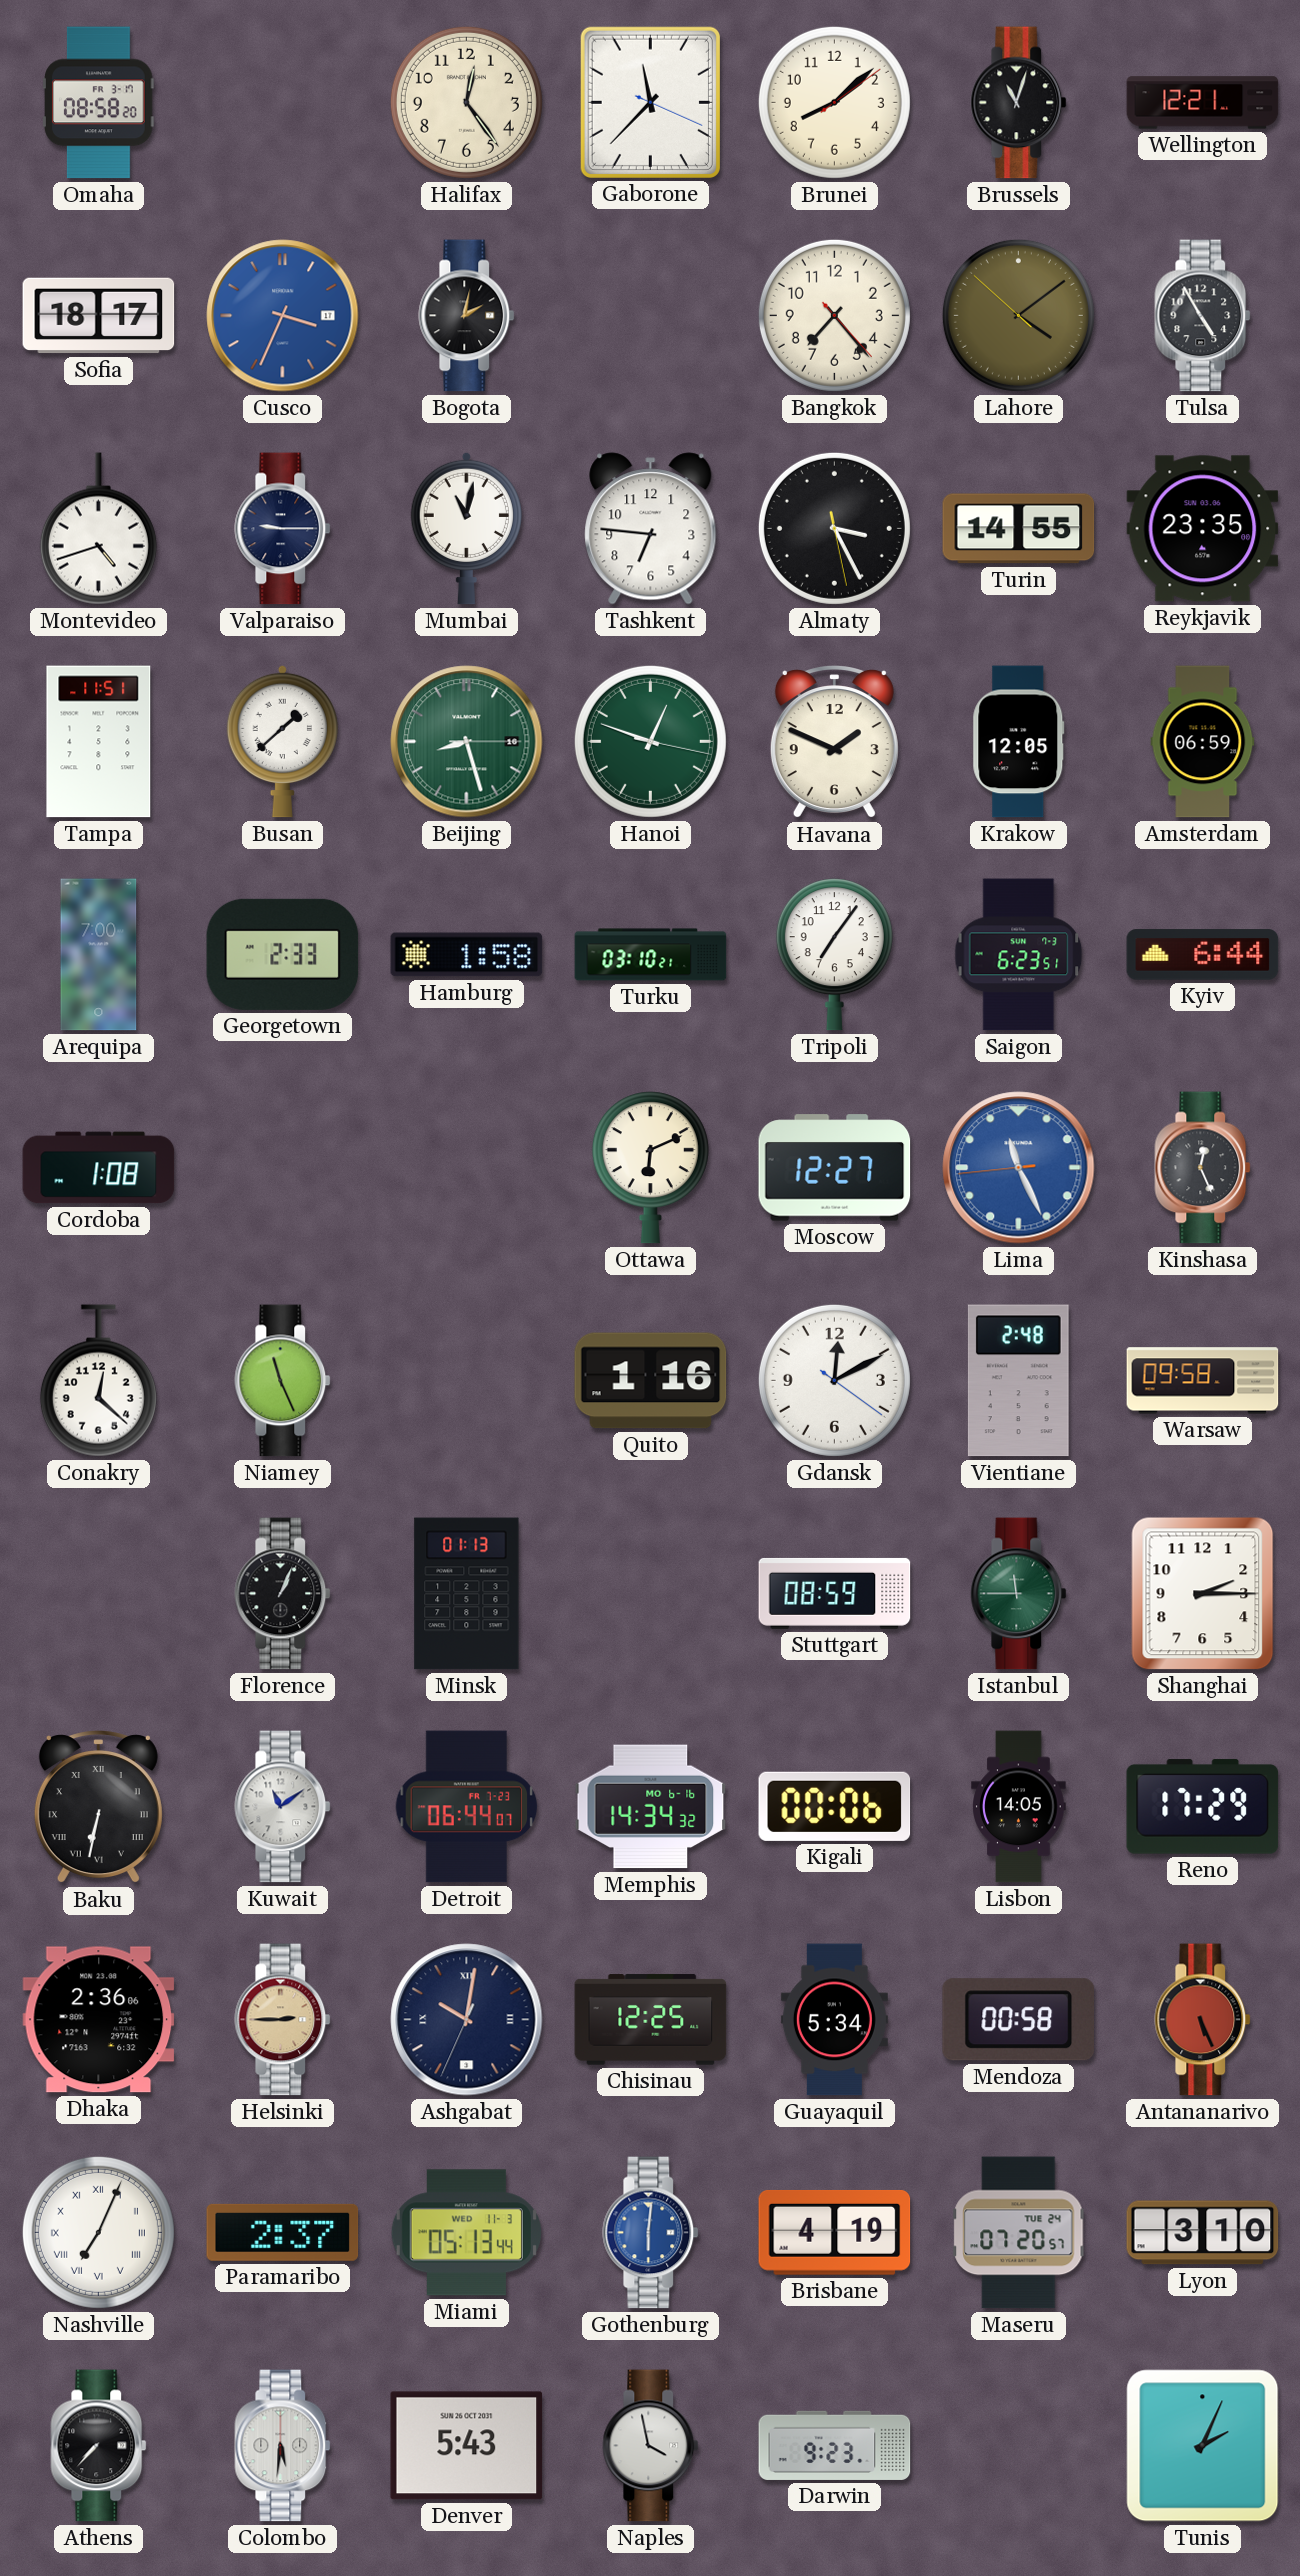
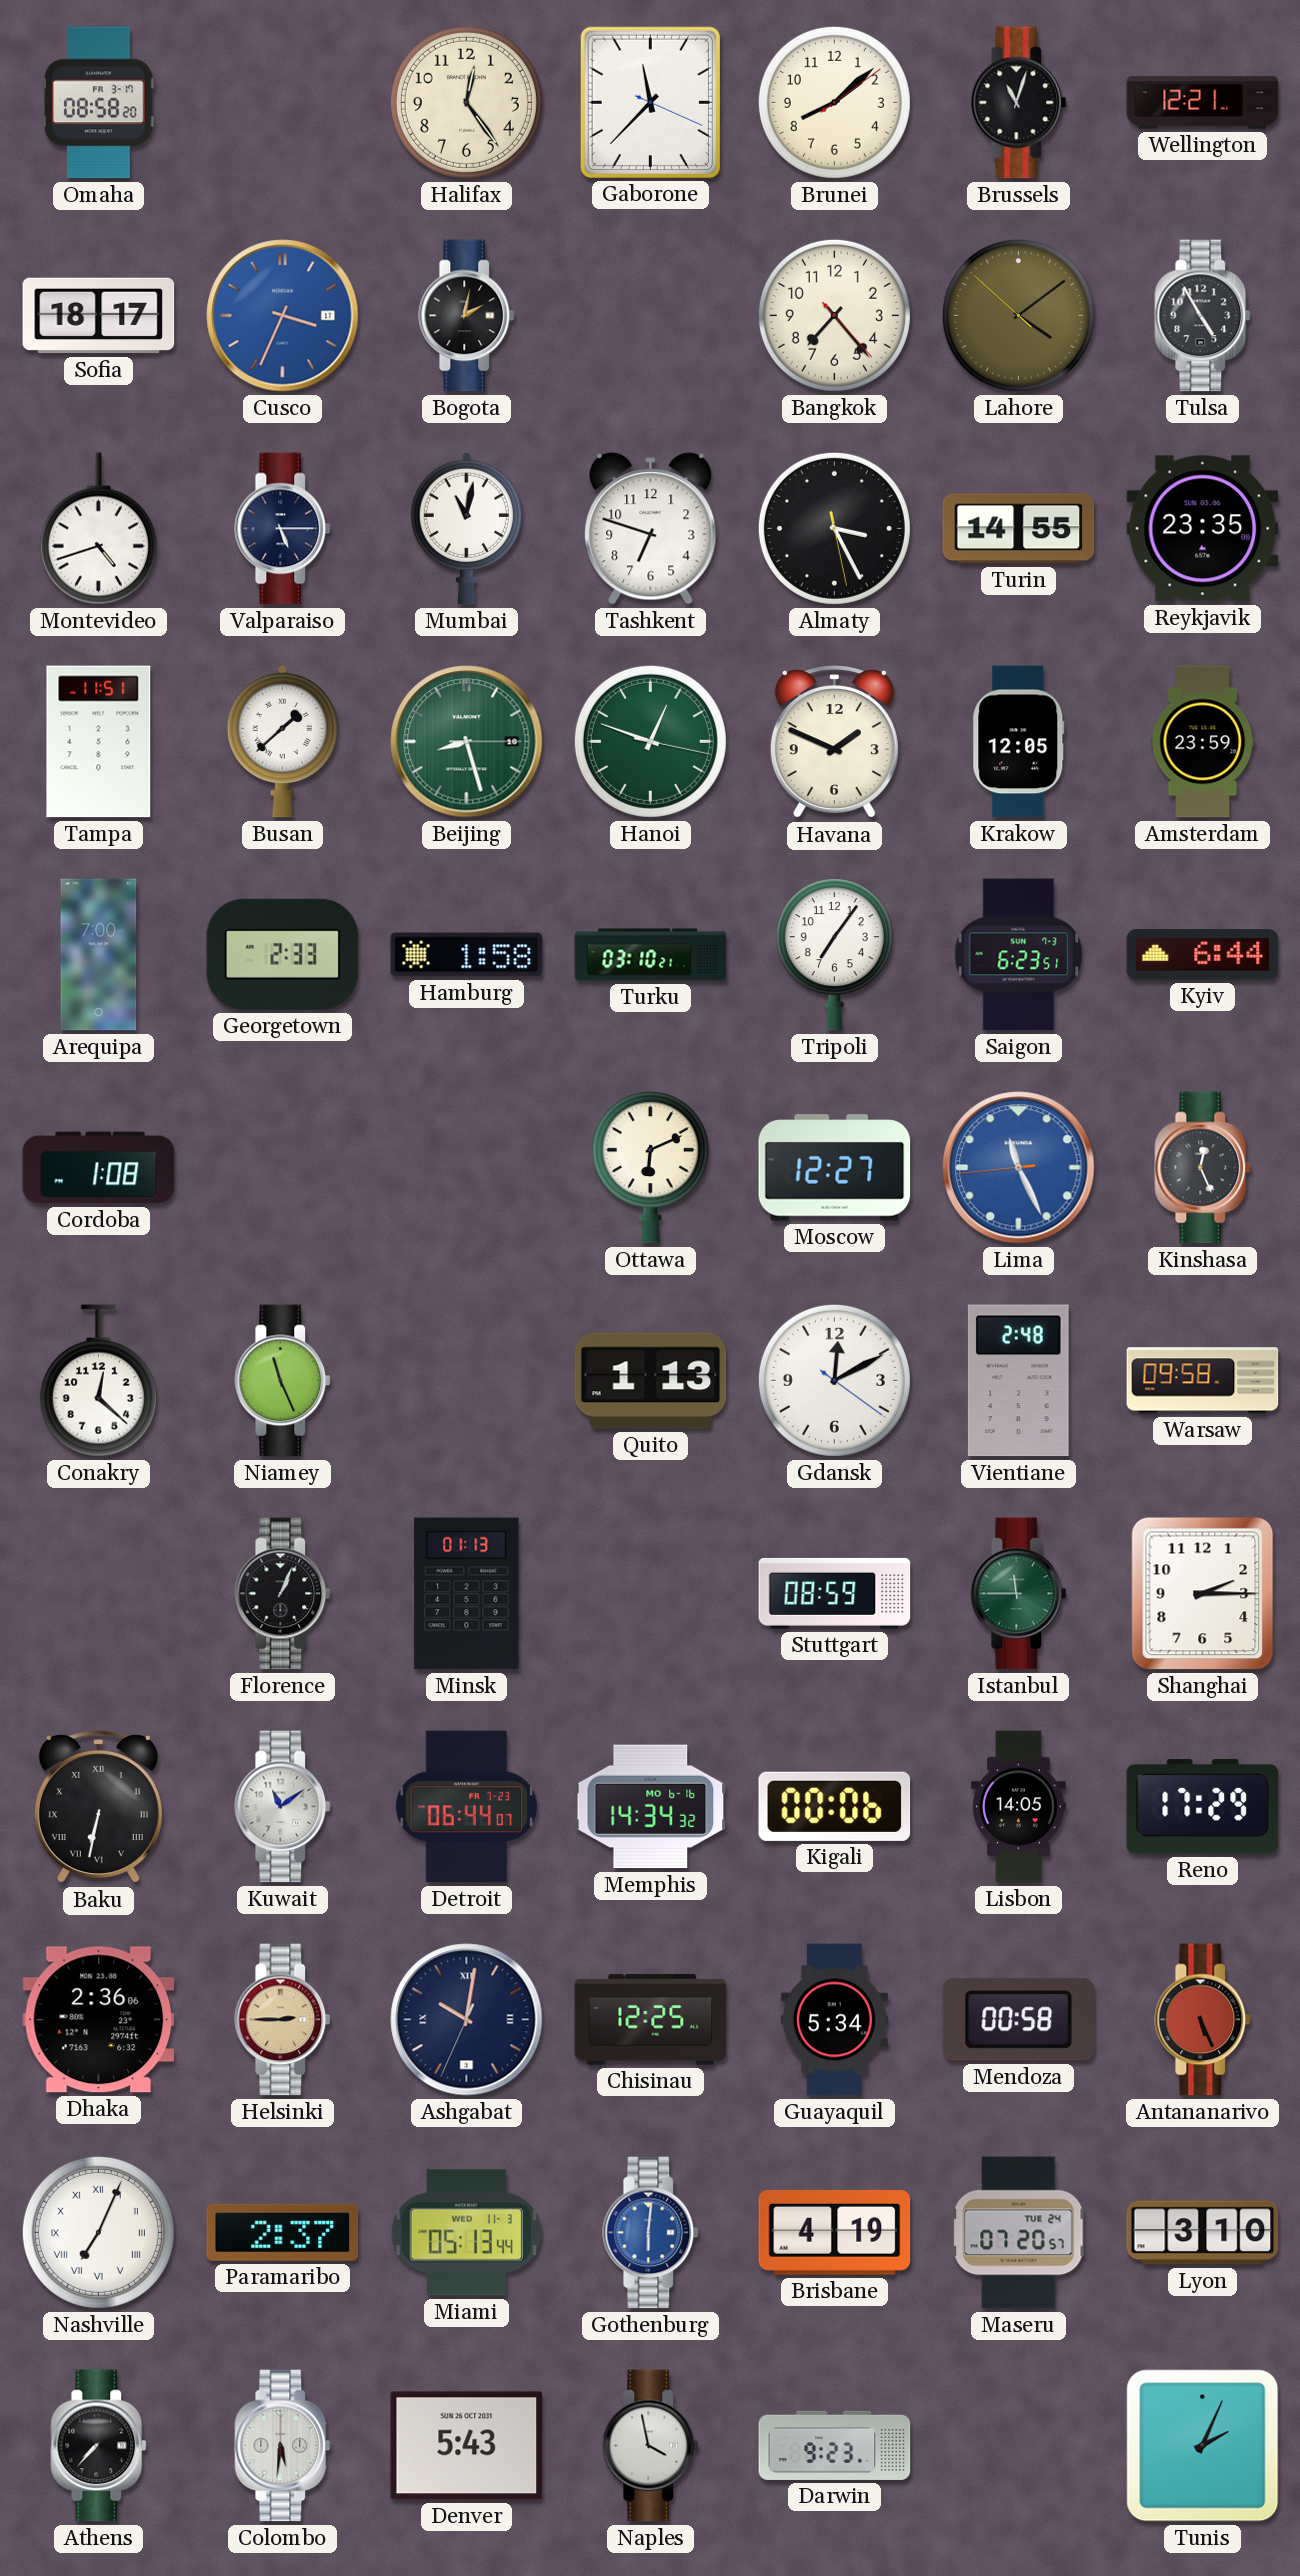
Valparaiso: 9:15 -> 5:15 (283, 529)
Tashkent: 6:46 -> 6:48 (651, 529)
Amsterdam: 06:59 -> 23:59 (1203, 742)
Quito: 1:16 -> 1:13 (651, 1381)
